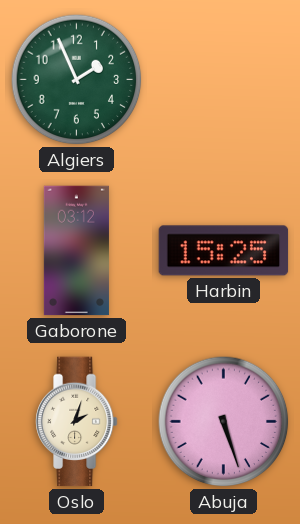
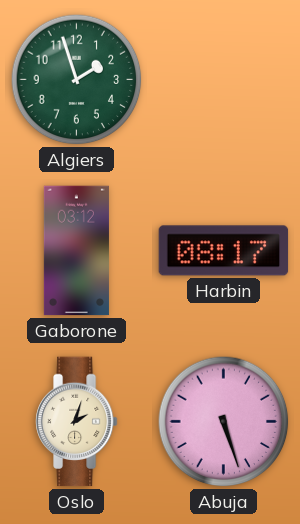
Algiers: 1:56 -> 1:57 (77, 80)
Harbin: 15:25 -> 08:17 (224, 251)
